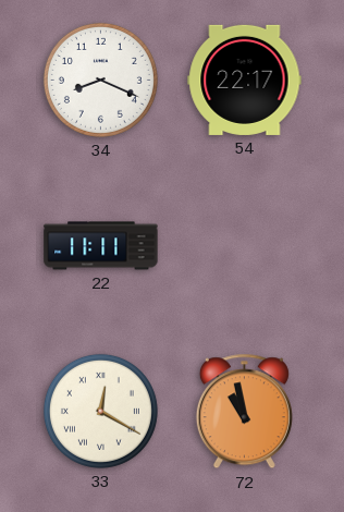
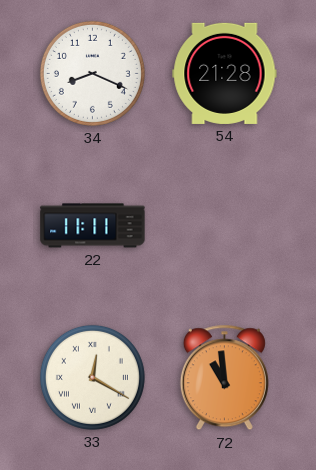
54: 22:17 -> 21:28 (225, 73)
72: 10:58 -> 10:59 (224, 378)
